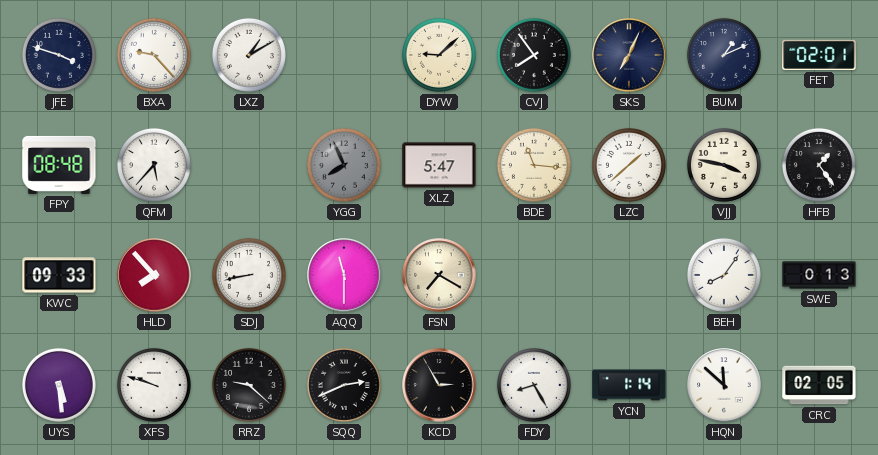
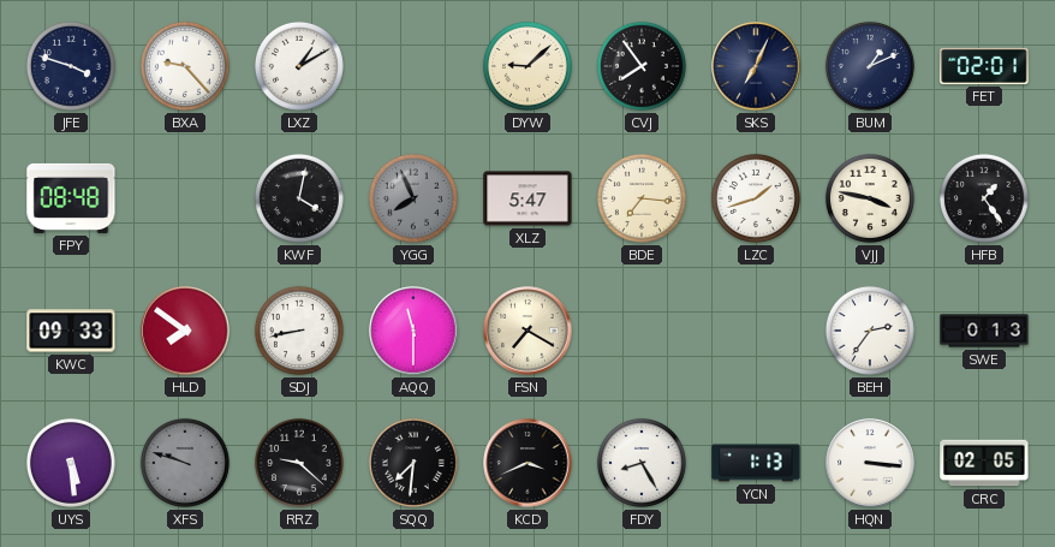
QFM: 5:37 -> none (154, 165)
KWF: none -> 4:02 (299, 198)
BDE: 11:16 -> 7:16 (642, 198)
LZC: 1:38 -> 1:42 (756, 198)
HLD: 7:53 -> 7:51 (185, 331)
BEH: 8:06 -> 2:36 (870, 331)
XFS dial: white -> grey (185, 463)
SQQ: 2:41 -> 7:31 (413, 463)
KCD: 2:55 -> 3:41 (527, 463)
YCN: 1:14 -> 1:13 (756, 463)
HQN: 11:52 -> 3:16 (870, 463)
